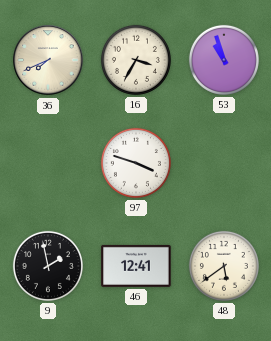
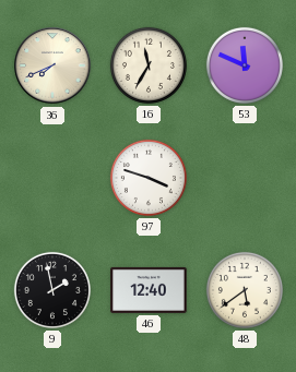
16: 3:35 -> 11:35 (149, 65)
53: 10:57 -> 11:49 (245, 65)
46: 12:41 -> 12:40 (149, 290)
